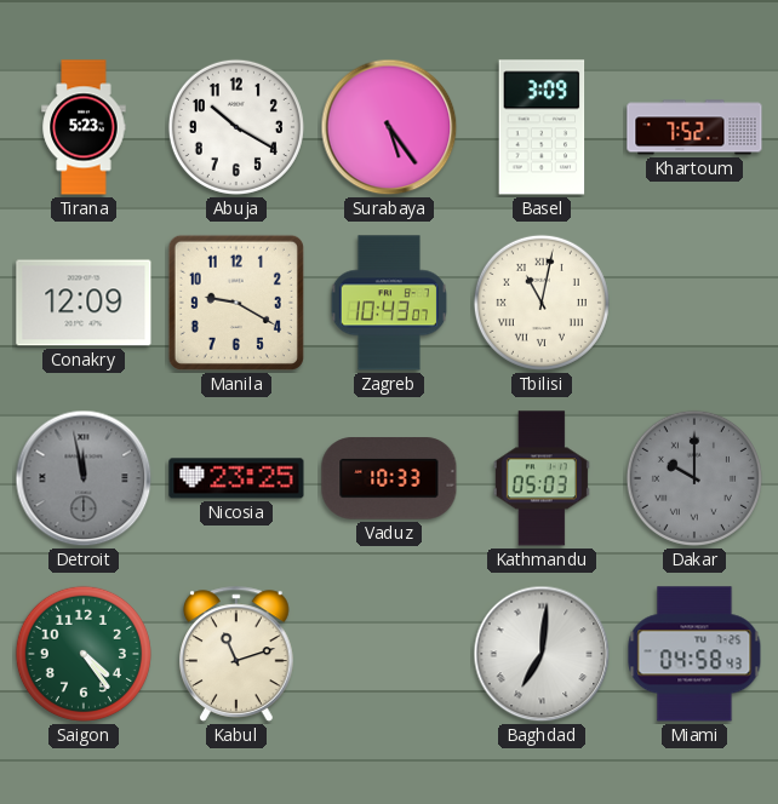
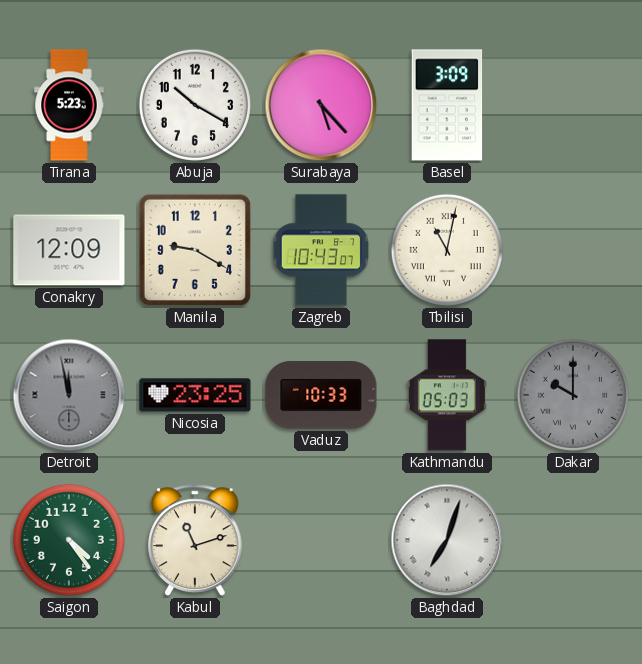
Surabaya: 5:24 -> 5:23 (321, 105)
Khartoum: 7:52 -> none (694, 127)
Baghdad: 7:01 -> 7:03 (447, 540)
Miami: 04:58 -> none (694, 654)
